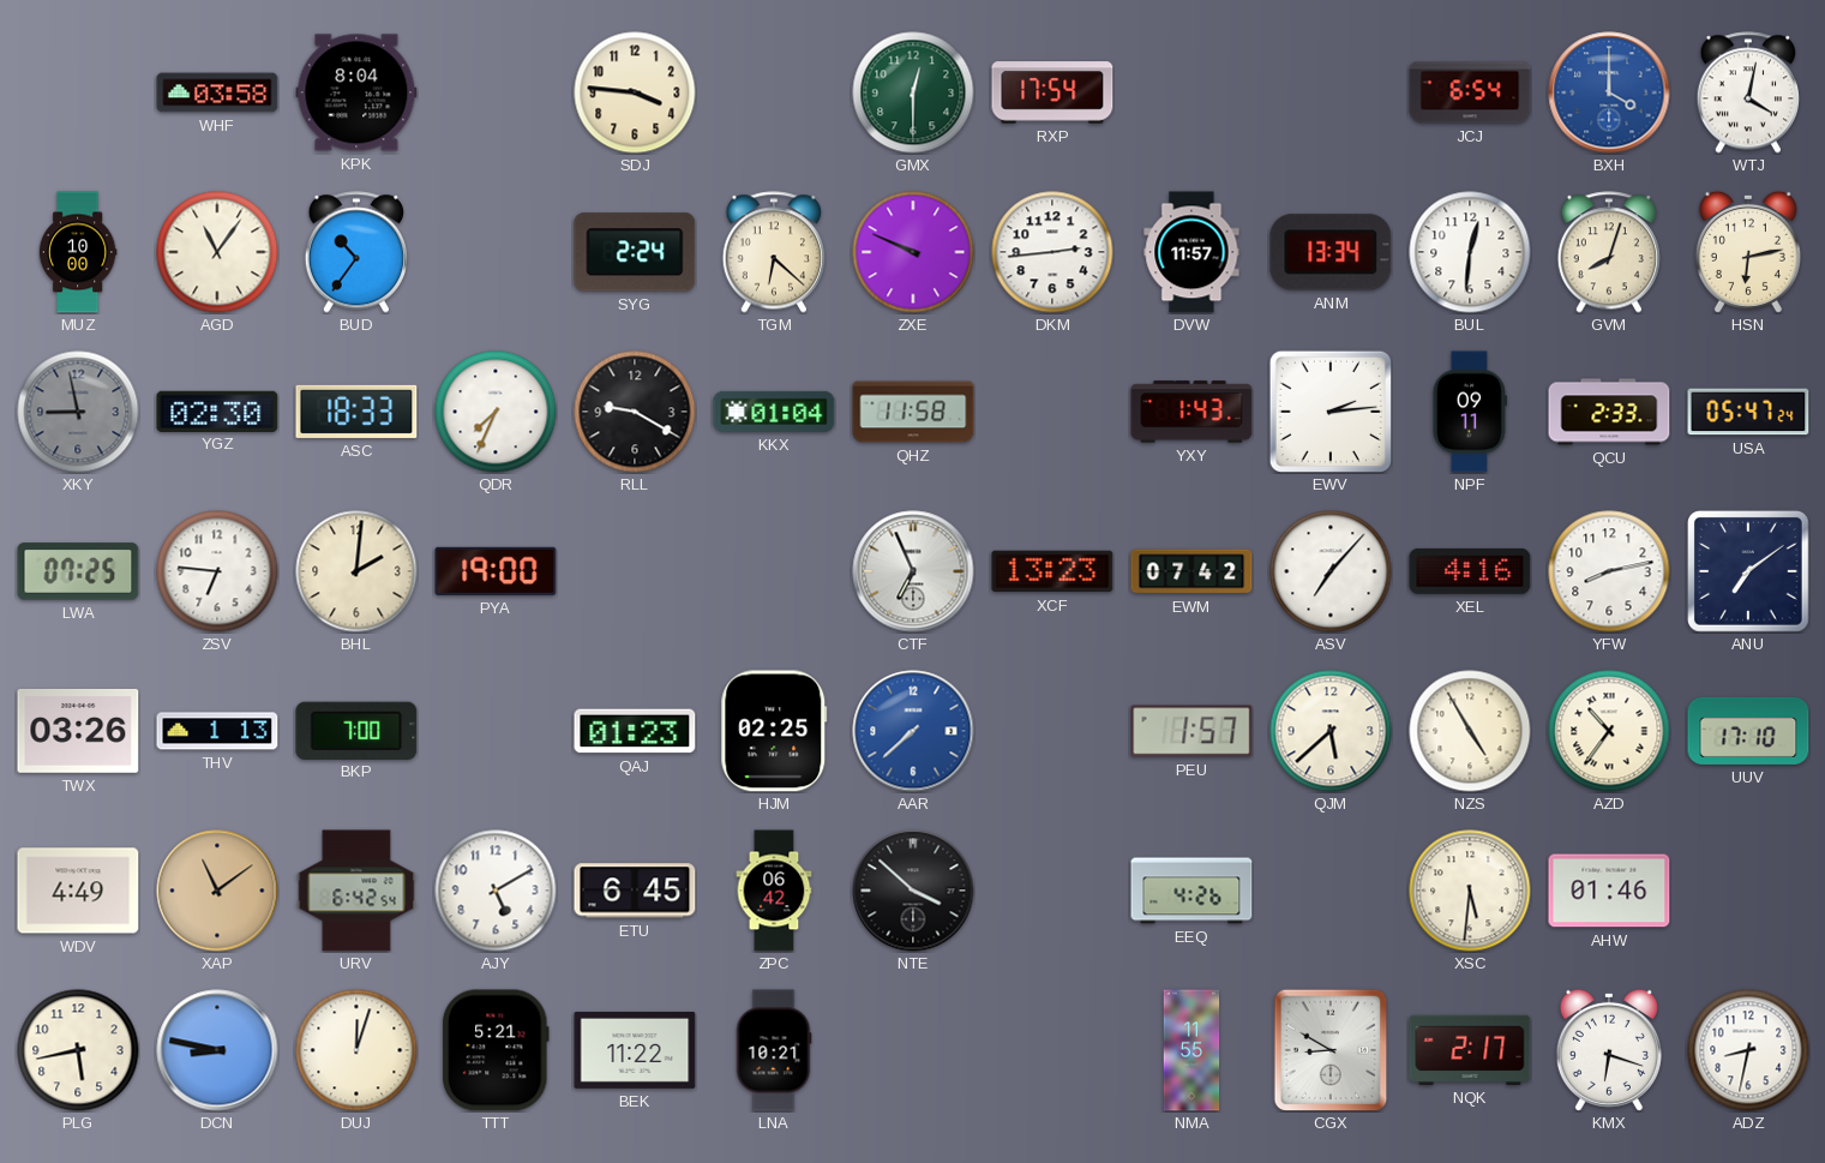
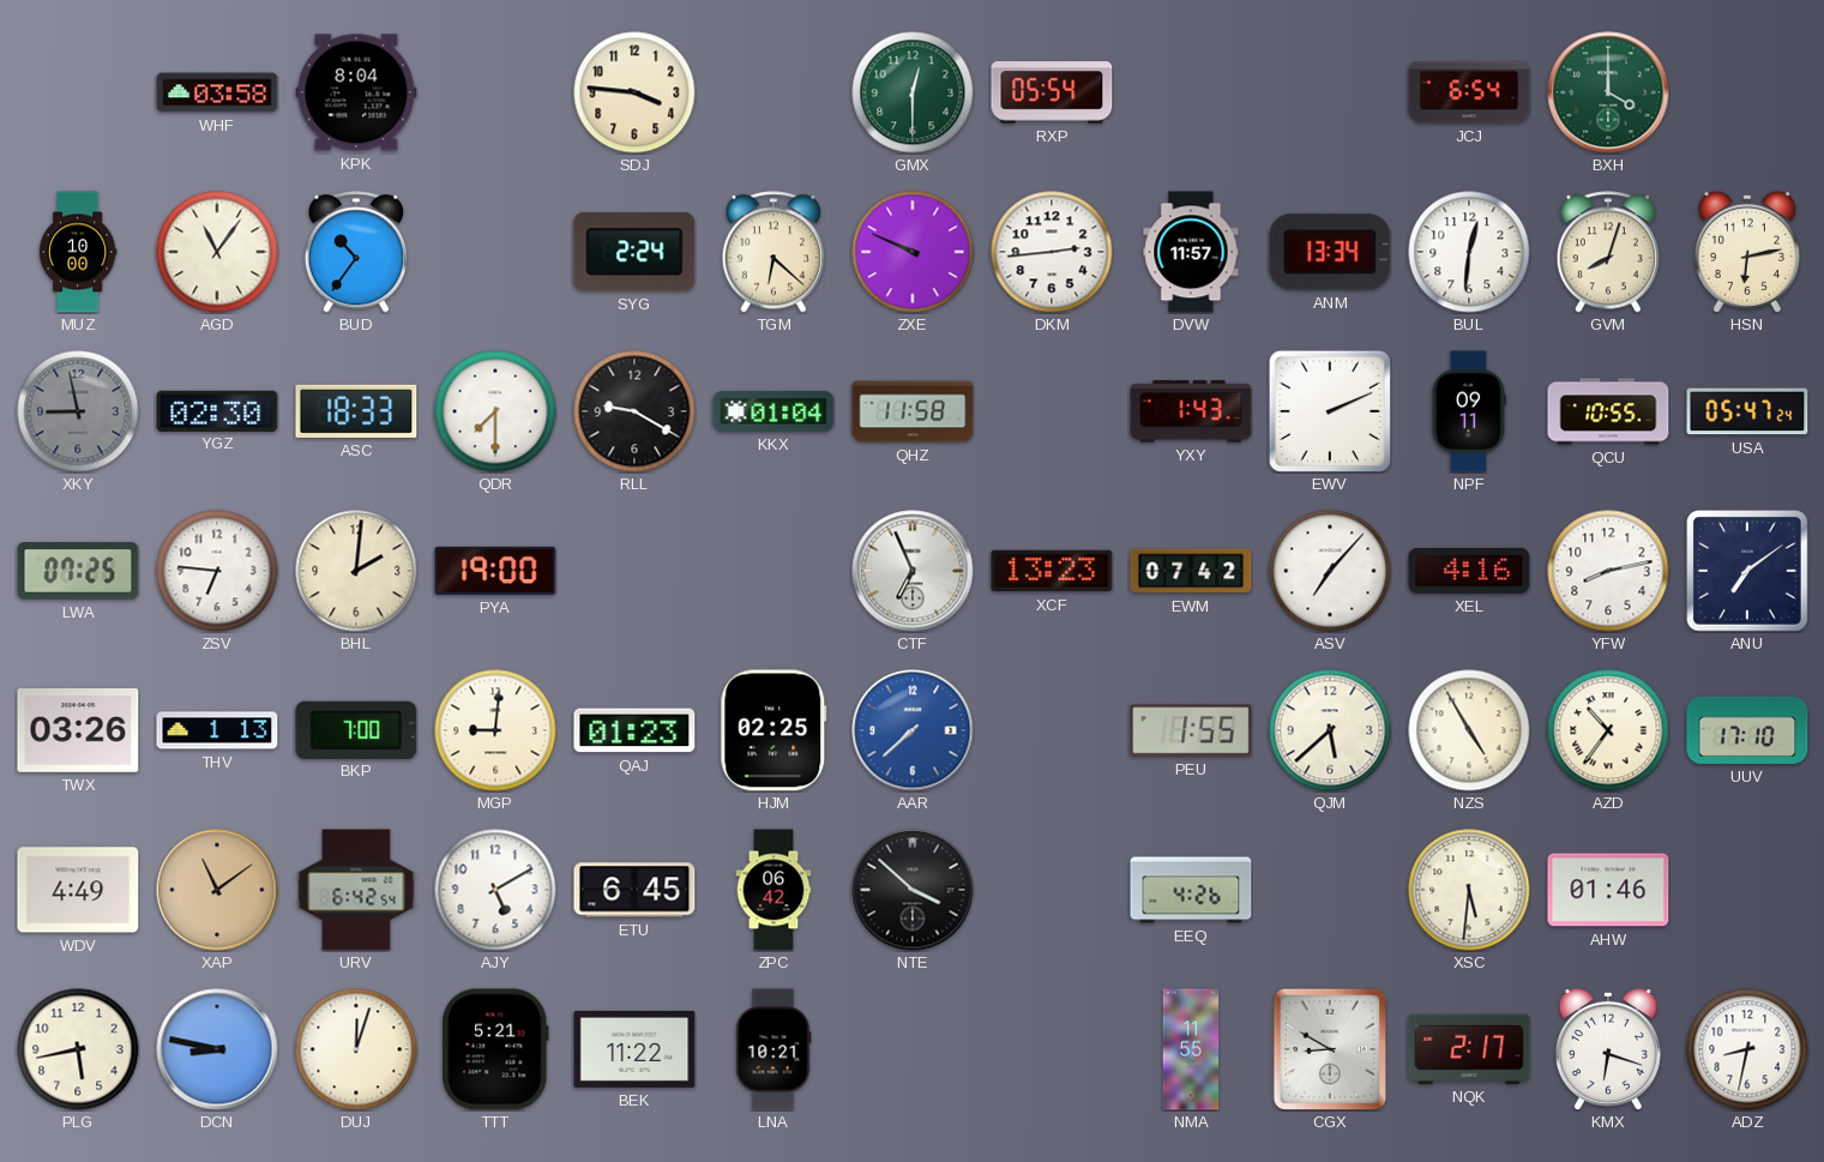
RXP: 17:54 -> 05:54 (1052, 92)
BXH dial: blue -> green (1608, 92)
WTJ: 4:02 -> none (1747, 92)
QDR: 7:34 -> 7:30 (495, 411)
EWV: 2:14 -> 2:11 (1329, 410)
QCU: 2:33 -> 10:55 (1608, 411)
MGP: none -> 9:01 (495, 730)
PEU: 1:57 -> 1:55 (1191, 730)
